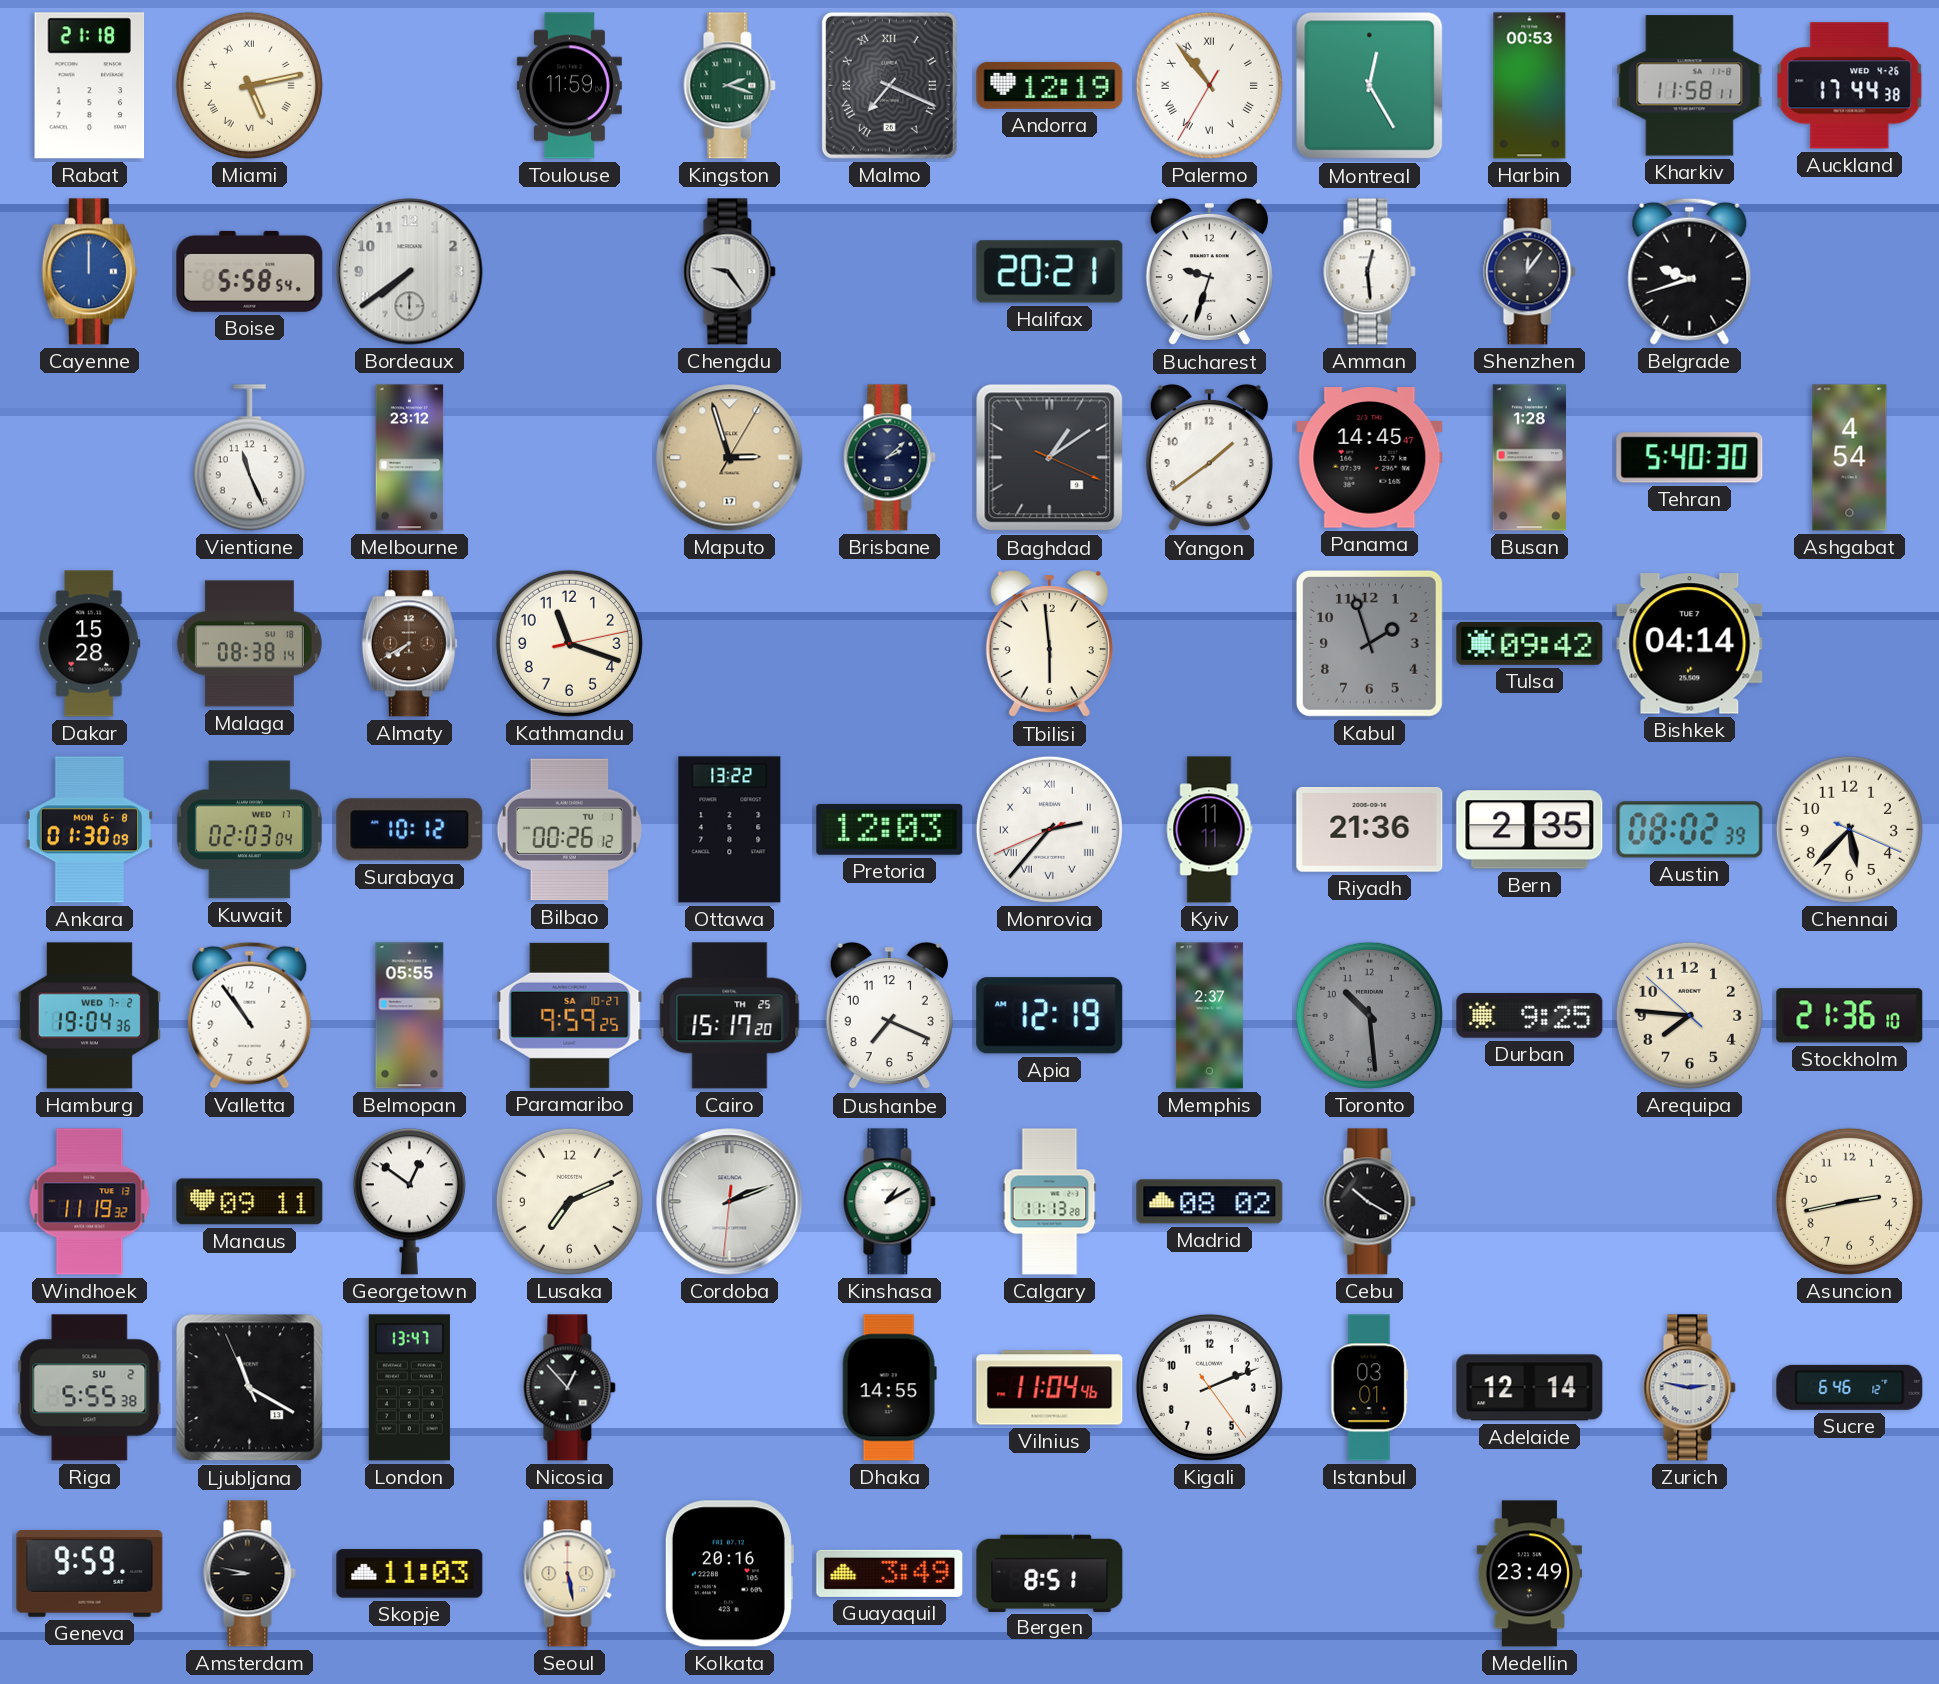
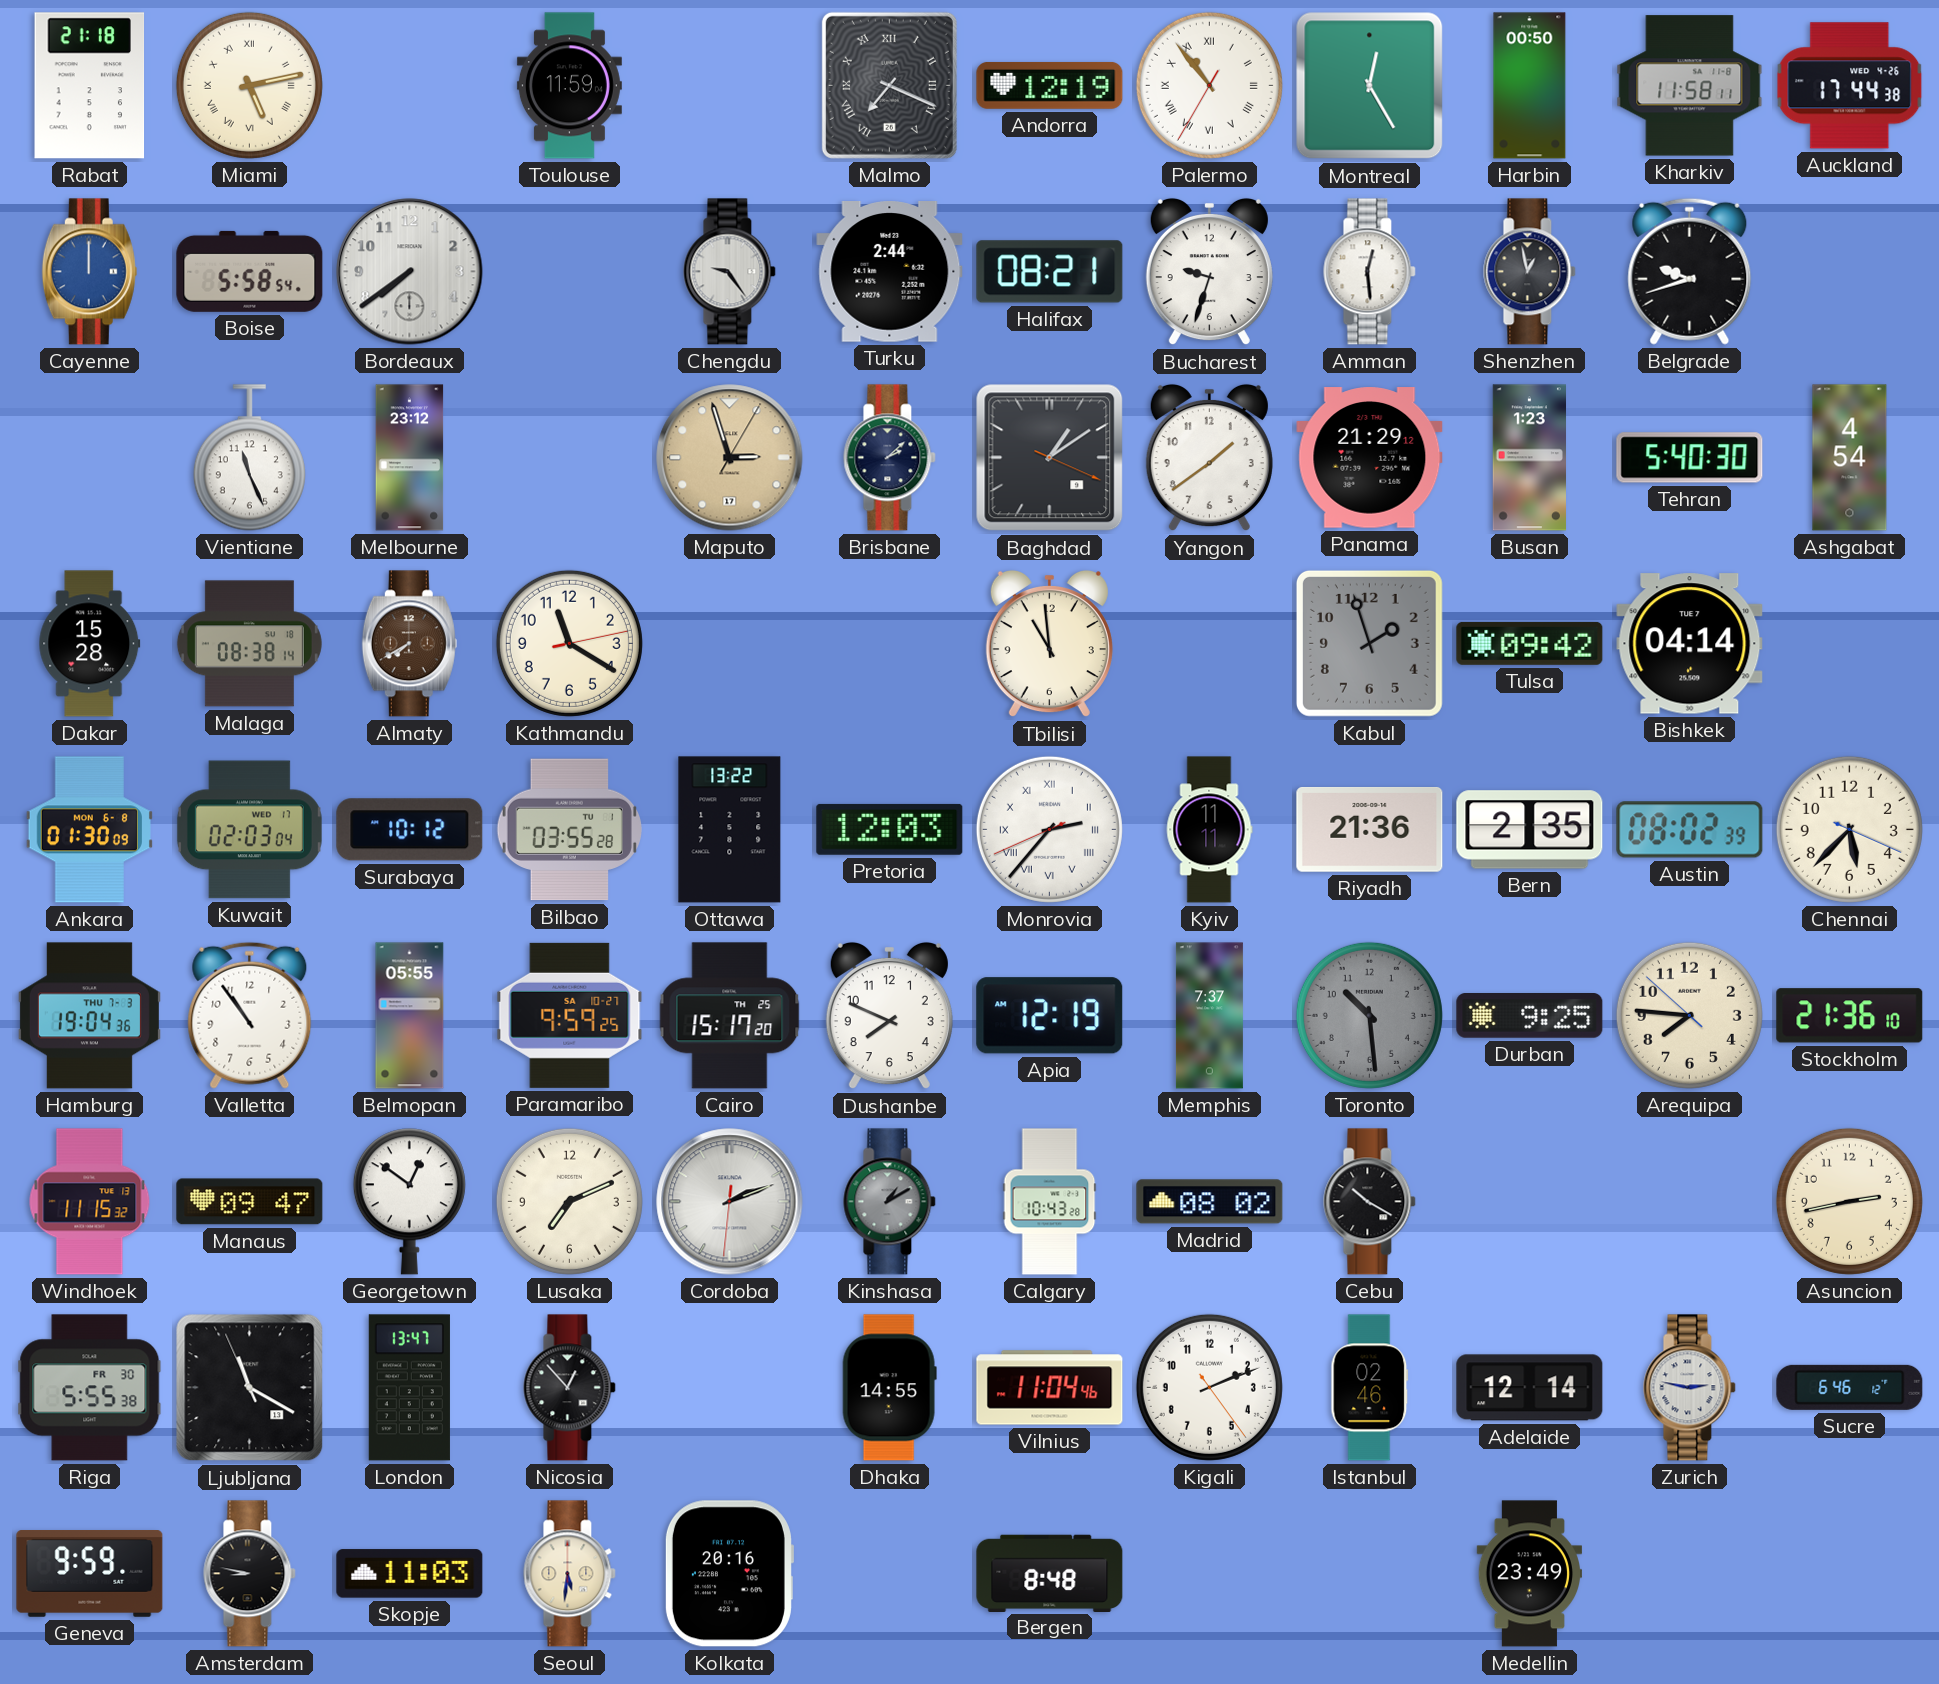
Kingston: 2:18 -> none (730, 86)
Harbin: 00:53 -> 00:50 (1530, 86)
Turku: none -> 2:44 (890, 272)
Halifax: 20:21 -> 08:21 (1050, 272)
Shenzhen: 12:06 -> 12:58 (1530, 272)
Panama: 14:45 -> 21:29 (1370, 458)
Busan: 1:28 -> 1:23 (1529, 458)
Kathmandu: 11:18 -> 11:20 (569, 643)
Tbilisi: 5:59 -> 10:59 (1049, 644)
Bilbao: 00:26 -> 03:55 (569, 830)
Hamburg date: WED 7-2 -> THU 7-3 (89, 1016)
Dushanbe: 7:19 -> 7:49 (889, 1016)
Memphis: 2:37 -> 7:37 (1209, 1016)
Windhoek: 11:19 -> 11:15 (90, 1202)
Manaus: 09:11 -> 09:47 (250, 1202)
Kinshasa dial: white -> grey (890, 1202)
Calgary: 11:13 -> 10:43 (1050, 1202)
Riga date: SU 2 -> FR 30 (90, 1388)
Istanbul: 03:01 -> 02:46 (1370, 1388)
Seoul: 5:28 -> 5:31 (570, 1574)
Guayaquil: 3:49 -> none (890, 1573)
Bergen: 8:51 -> 8:48 (1050, 1573)
